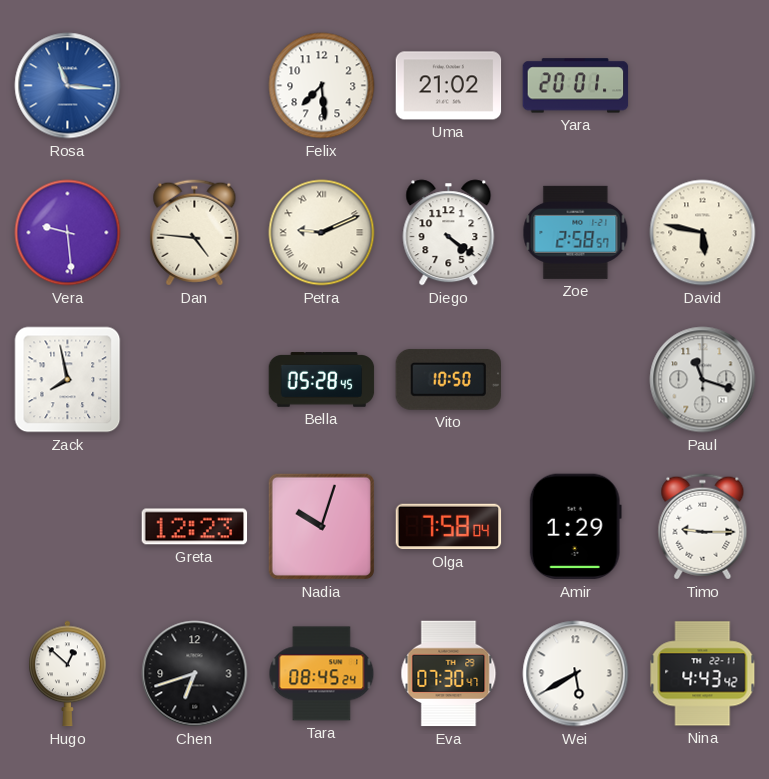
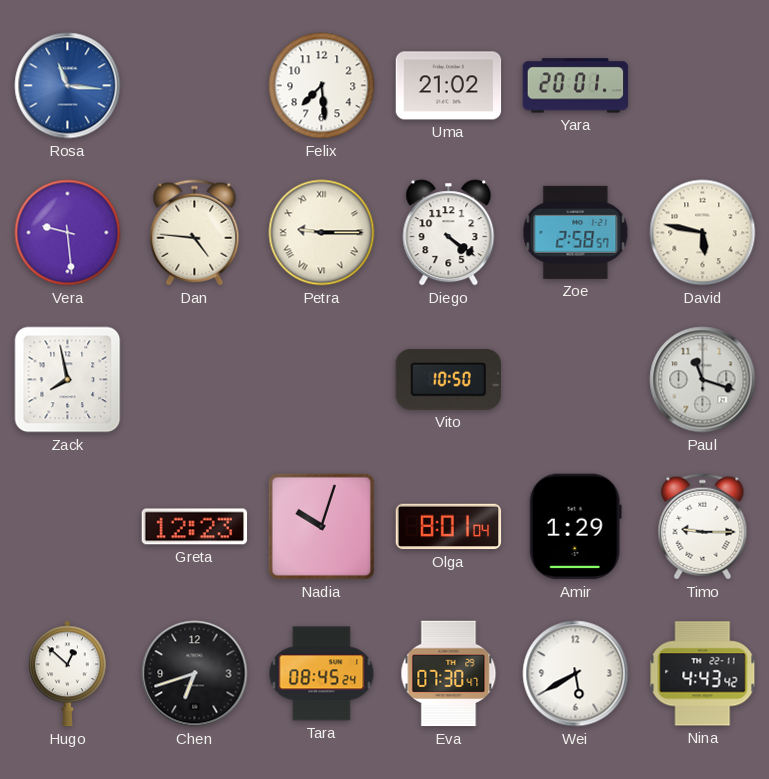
Petra: 9:11 -> 9:15 (322, 233)
Bella: 05:28 -> none (322, 380)
Olga: 7:58 -> 8:01 (449, 527)
